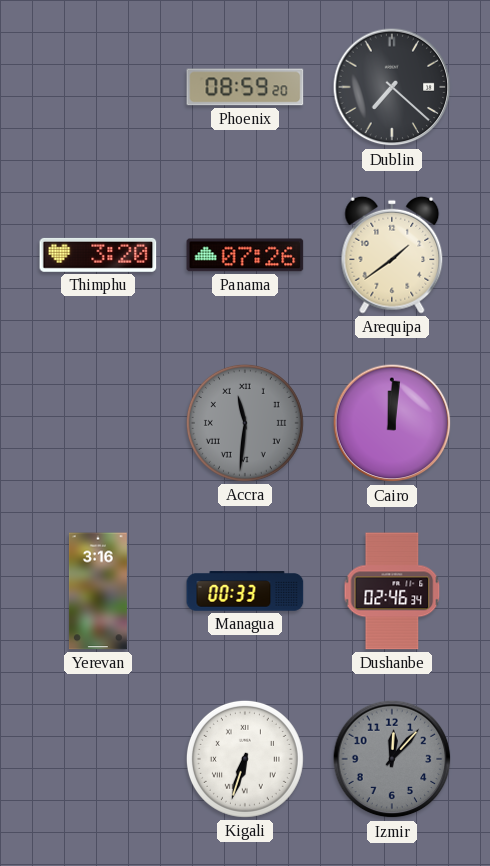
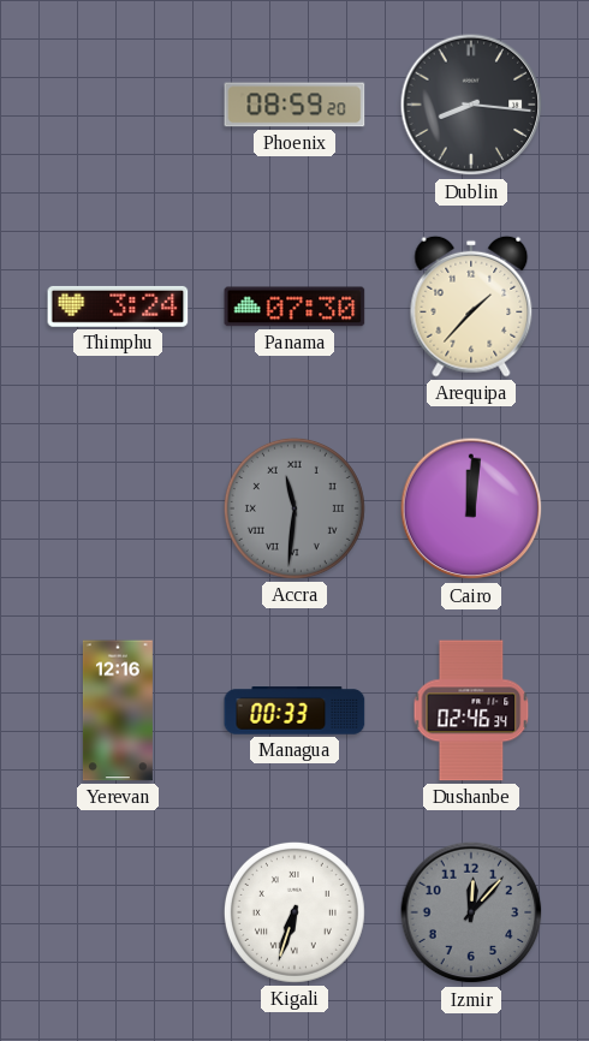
Dublin: 7:22 -> 8:16 (471, 105)
Thimphu: 3:20 -> 3:24 (118, 307)
Panama: 07:26 -> 07:30 (294, 307)
Arequipa: 1:39 -> 1:37 (471, 307)
Yerevan: 3:16 -> 12:16 (118, 710)
